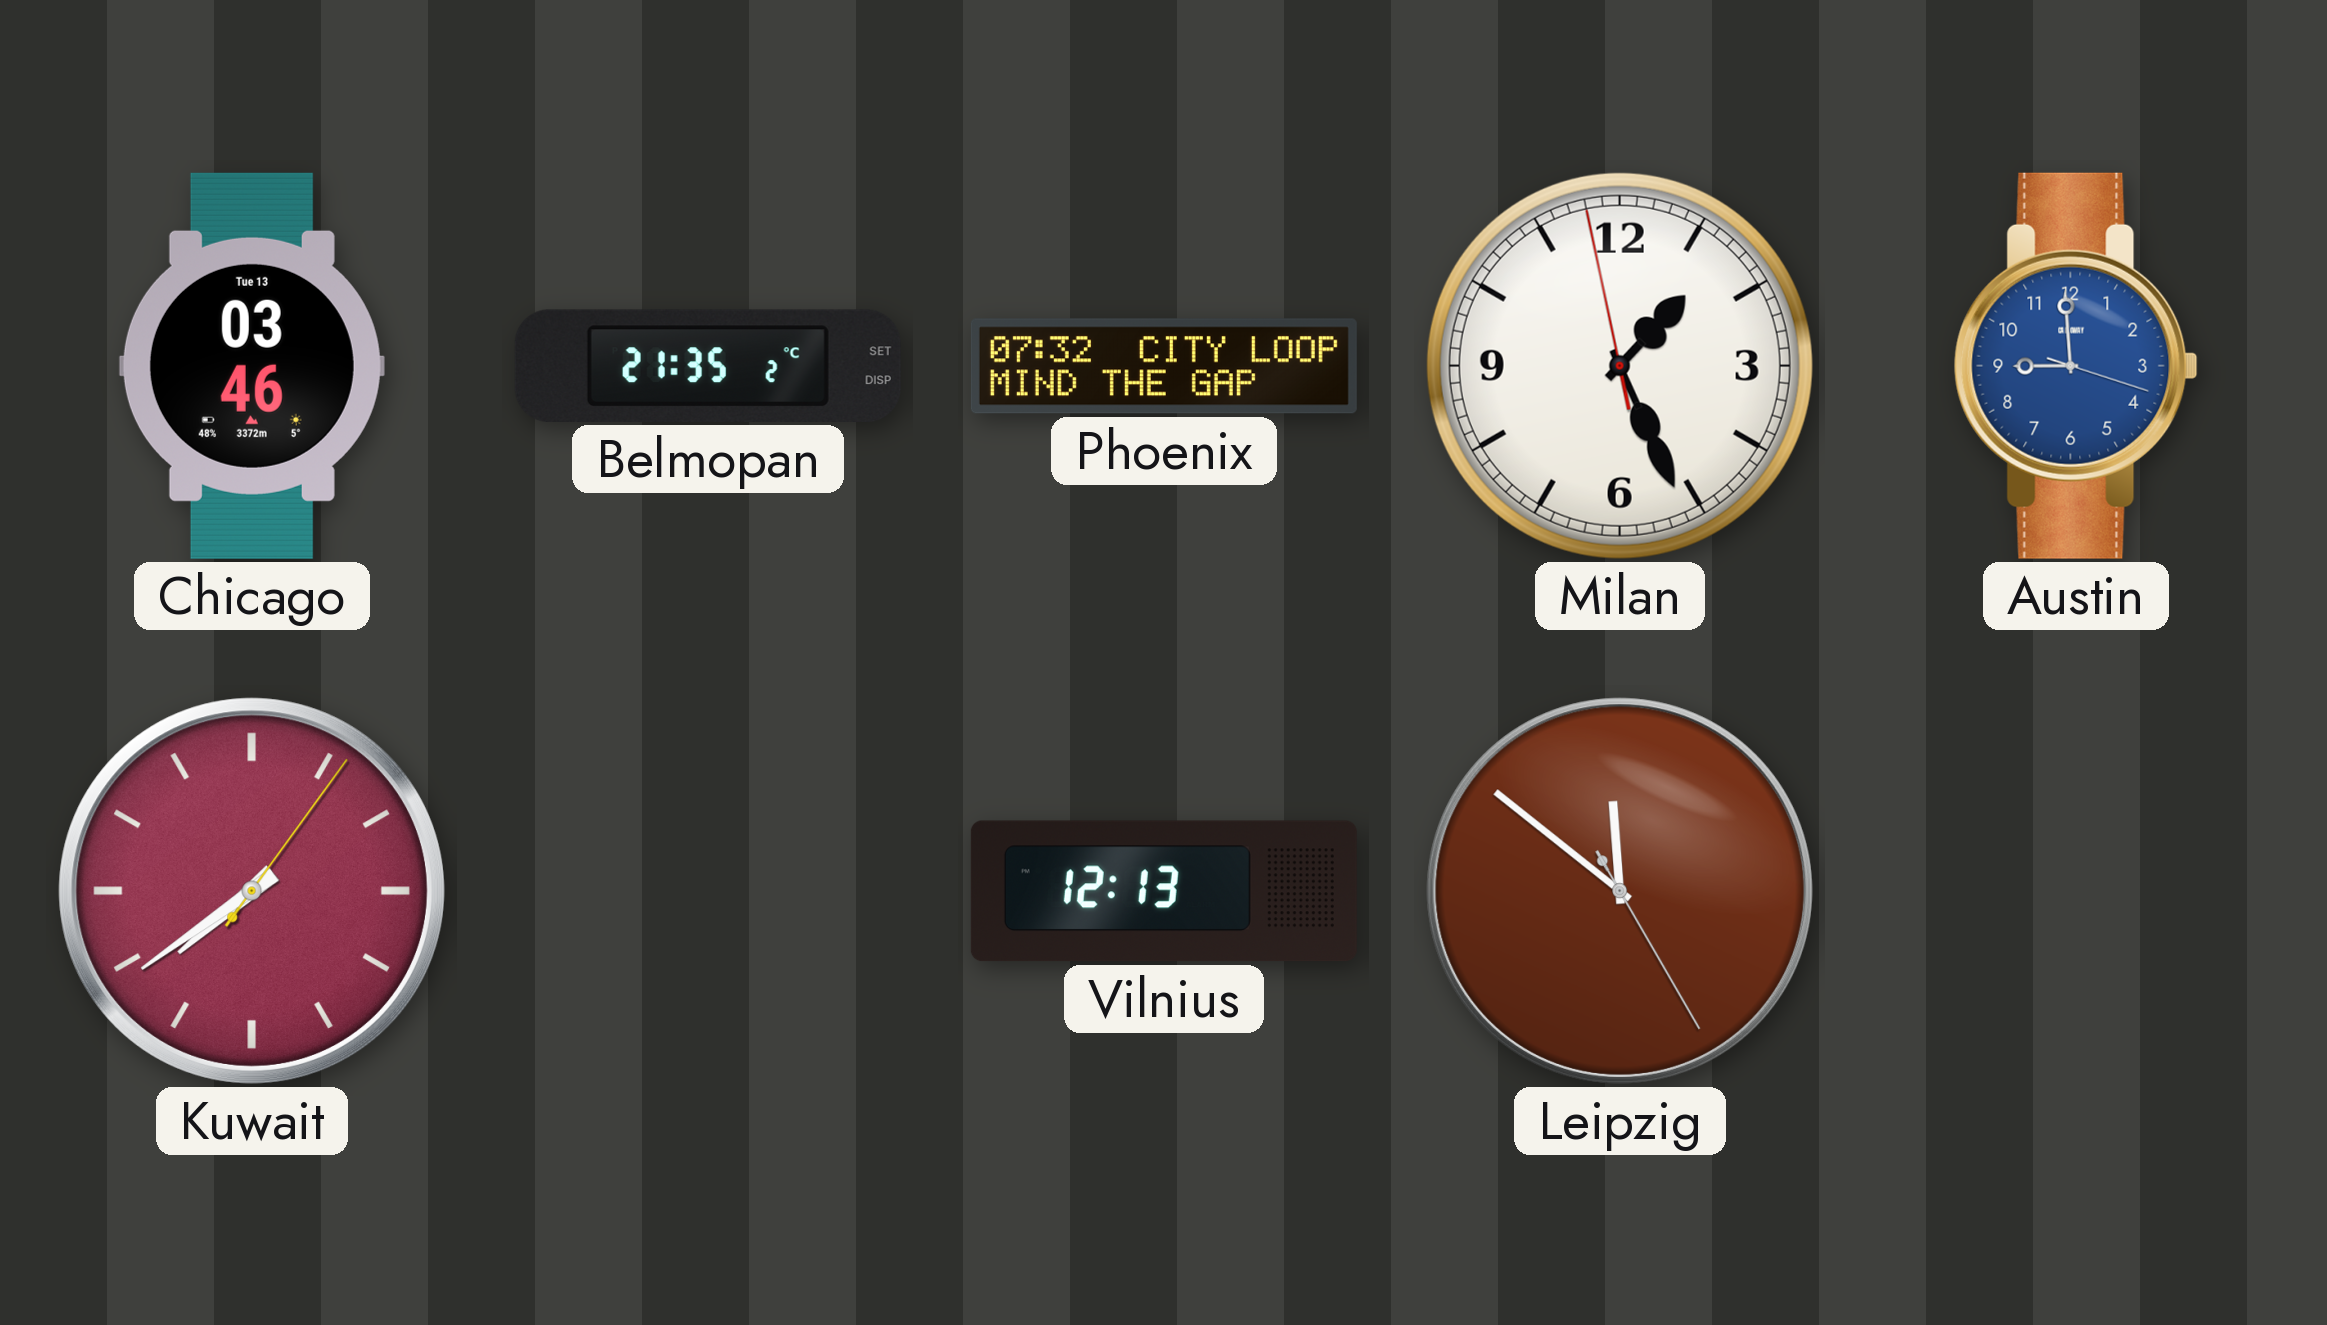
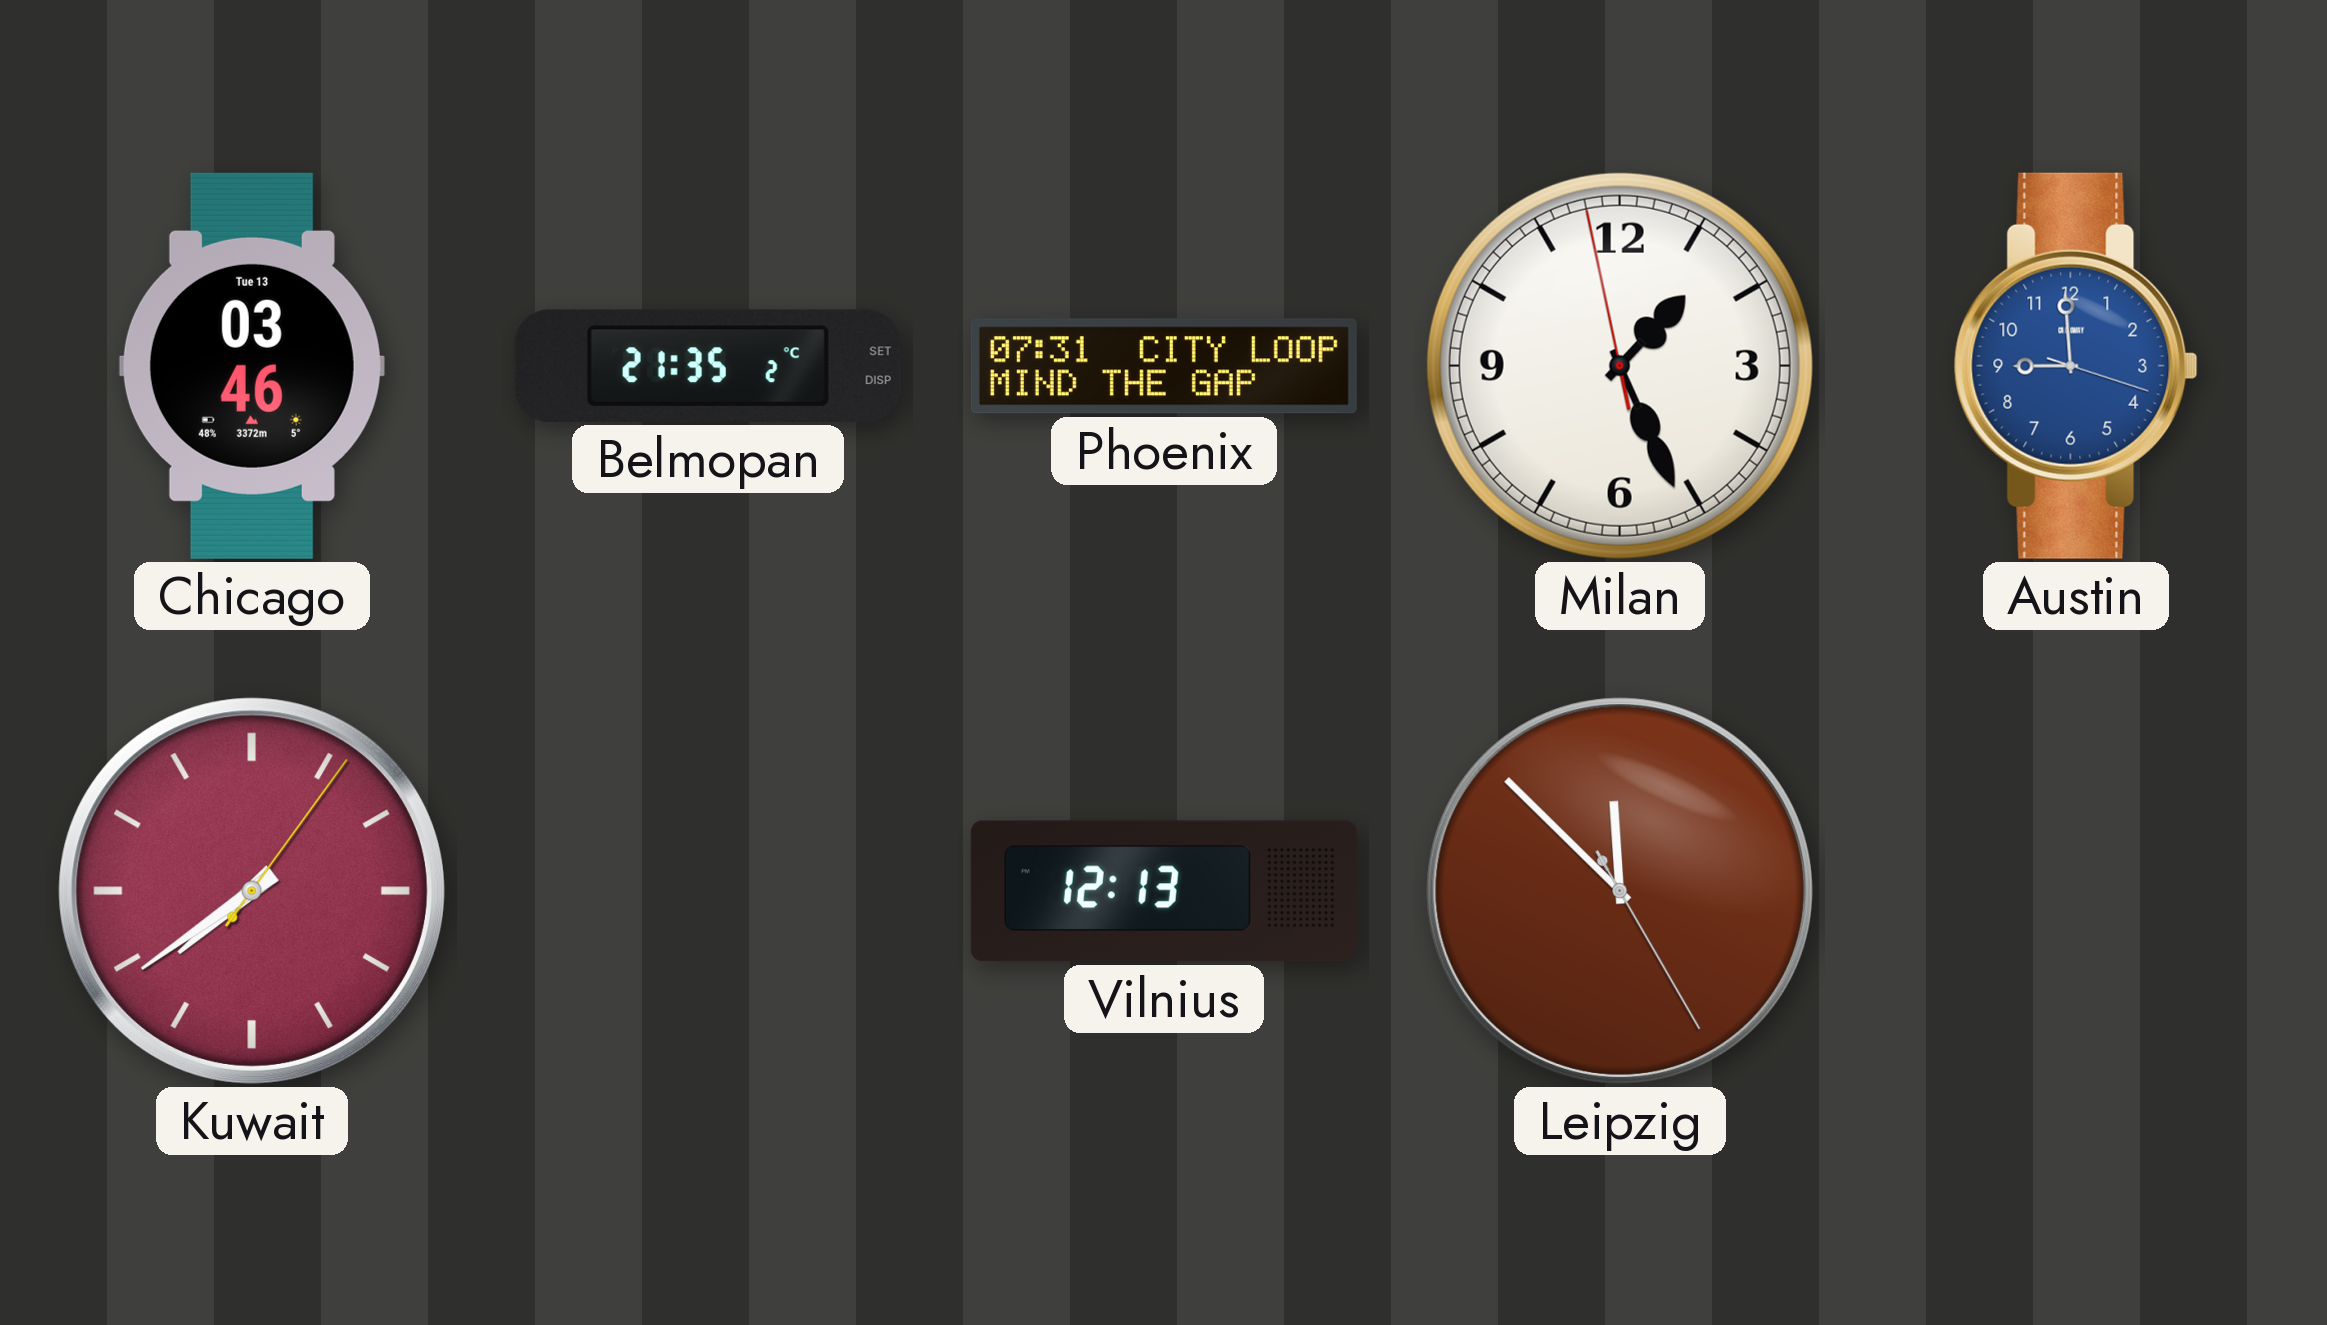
Phoenix: 07:32 -> 07:31 (1164, 366)
Leipzig: 11:51 -> 11:52 (1620, 891)
